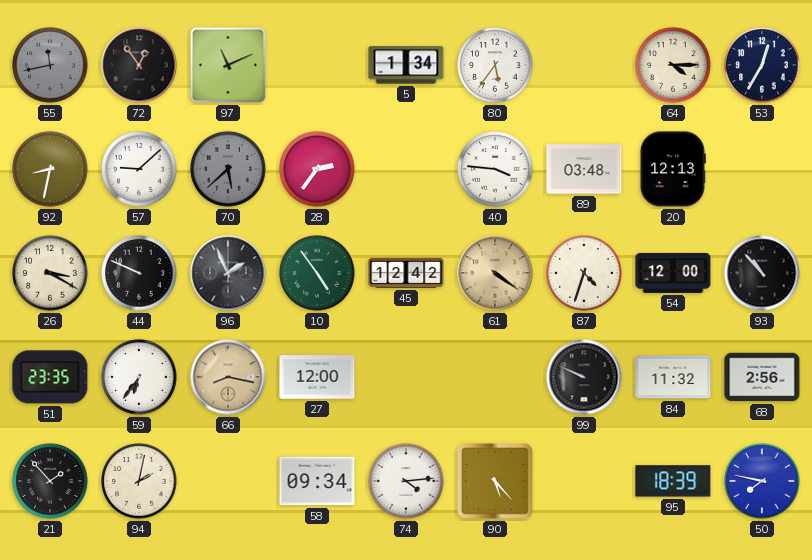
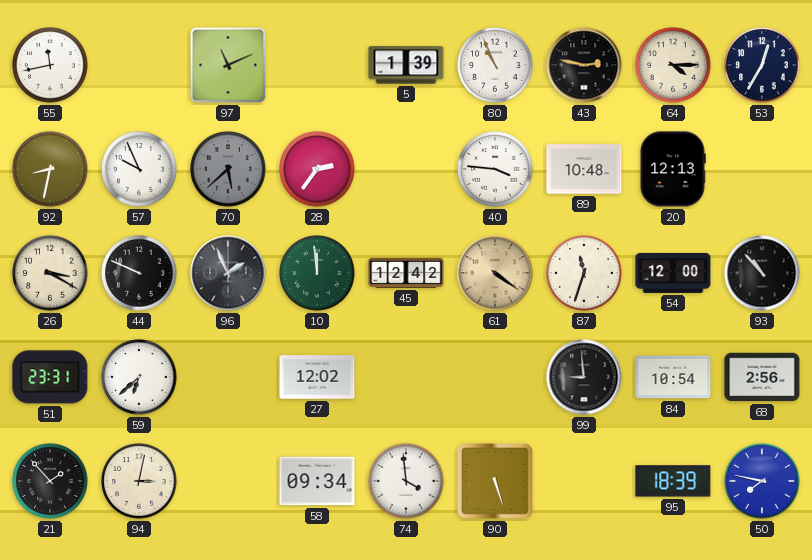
55 dial: grey -> white (50, 65)
72: 12:54 -> none (139, 65)
5: 1:34 -> 1:39 (406, 65)
80: 5:36 -> 10:56 (495, 65)
43: none -> 2:47 (584, 65)
57: 9:08 -> 9:56 (139, 169)
89: 03:48 -> 10:48 (584, 169)
10: 4:54 -> 11:59 (317, 273)
87: 4:33 -> 11:33 (584, 273)
51: 23:35 -> 23:31 (50, 377)
59: 6:36 -> 6:38 (139, 377)
66: 8:17 -> none (228, 377)
27: 12:00 -> 12:02 (317, 377)
99: 9:49 -> 8:59 (584, 377)
84: 11:32 -> 10:54 (673, 377)
94: 2:02 -> 3:02 (139, 481)
74: 4:14 -> 3:59 (406, 481)
90: 5:23 -> 5:27 (495, 481)
